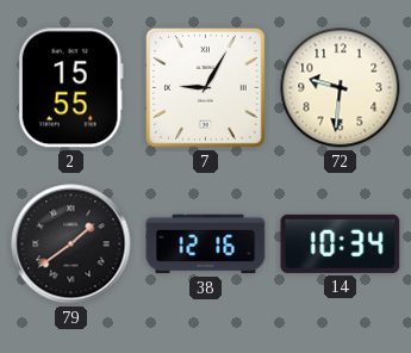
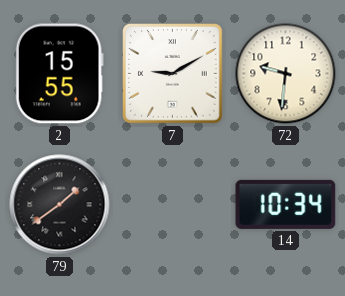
7: 9:05 -> 9:10 (173, 74)
38: 12:16 -> none (206, 244)
